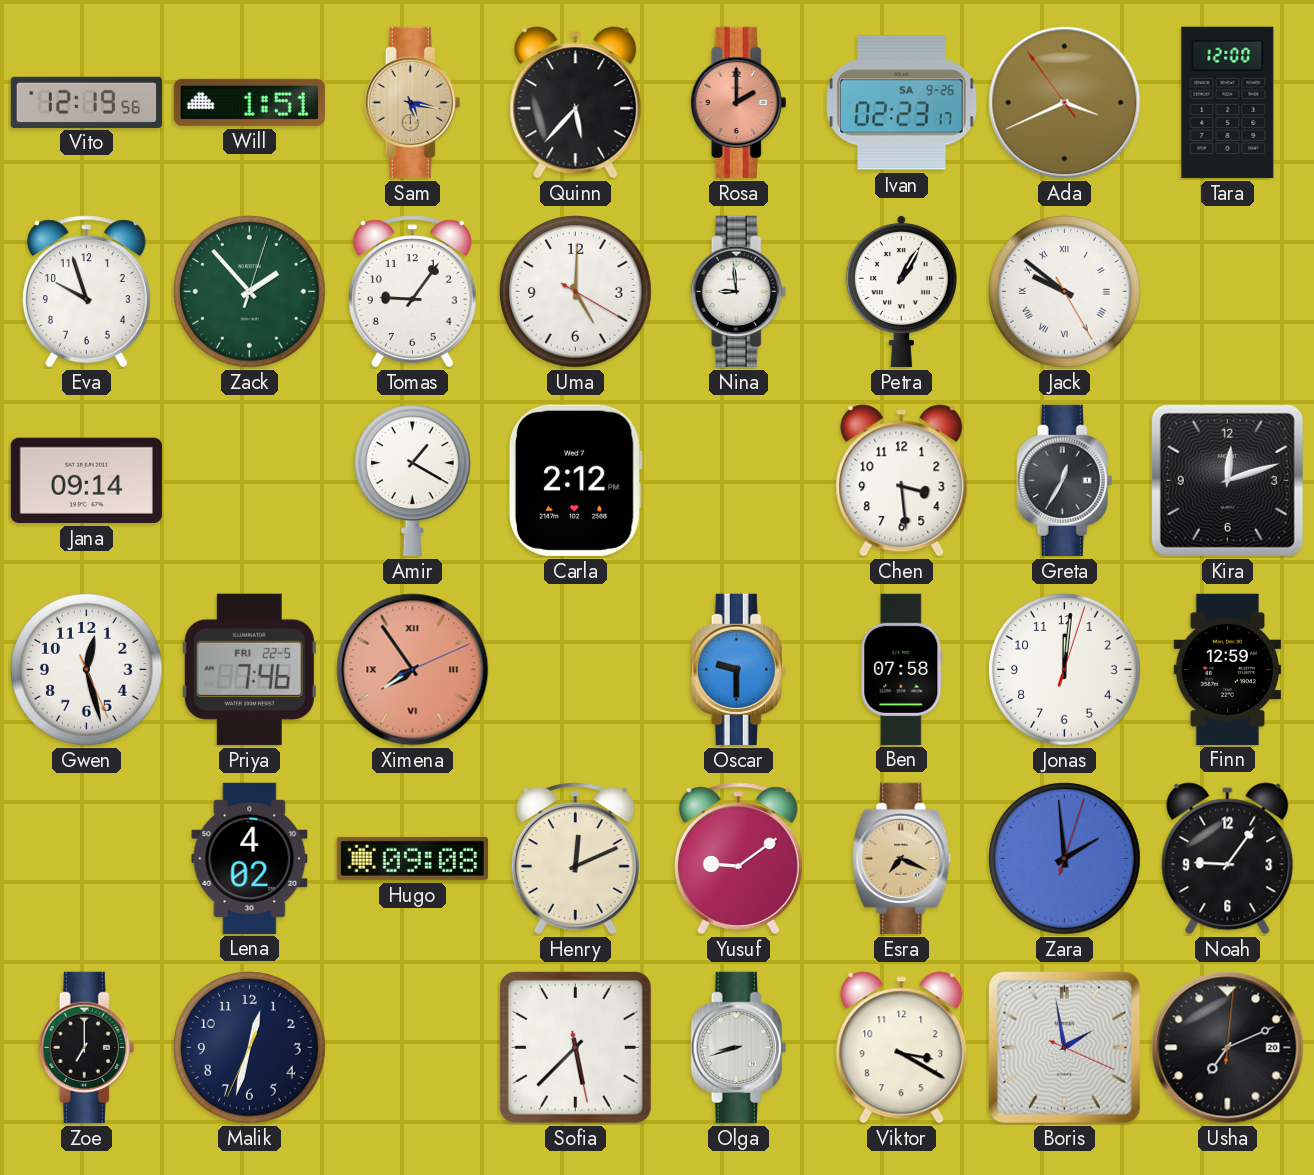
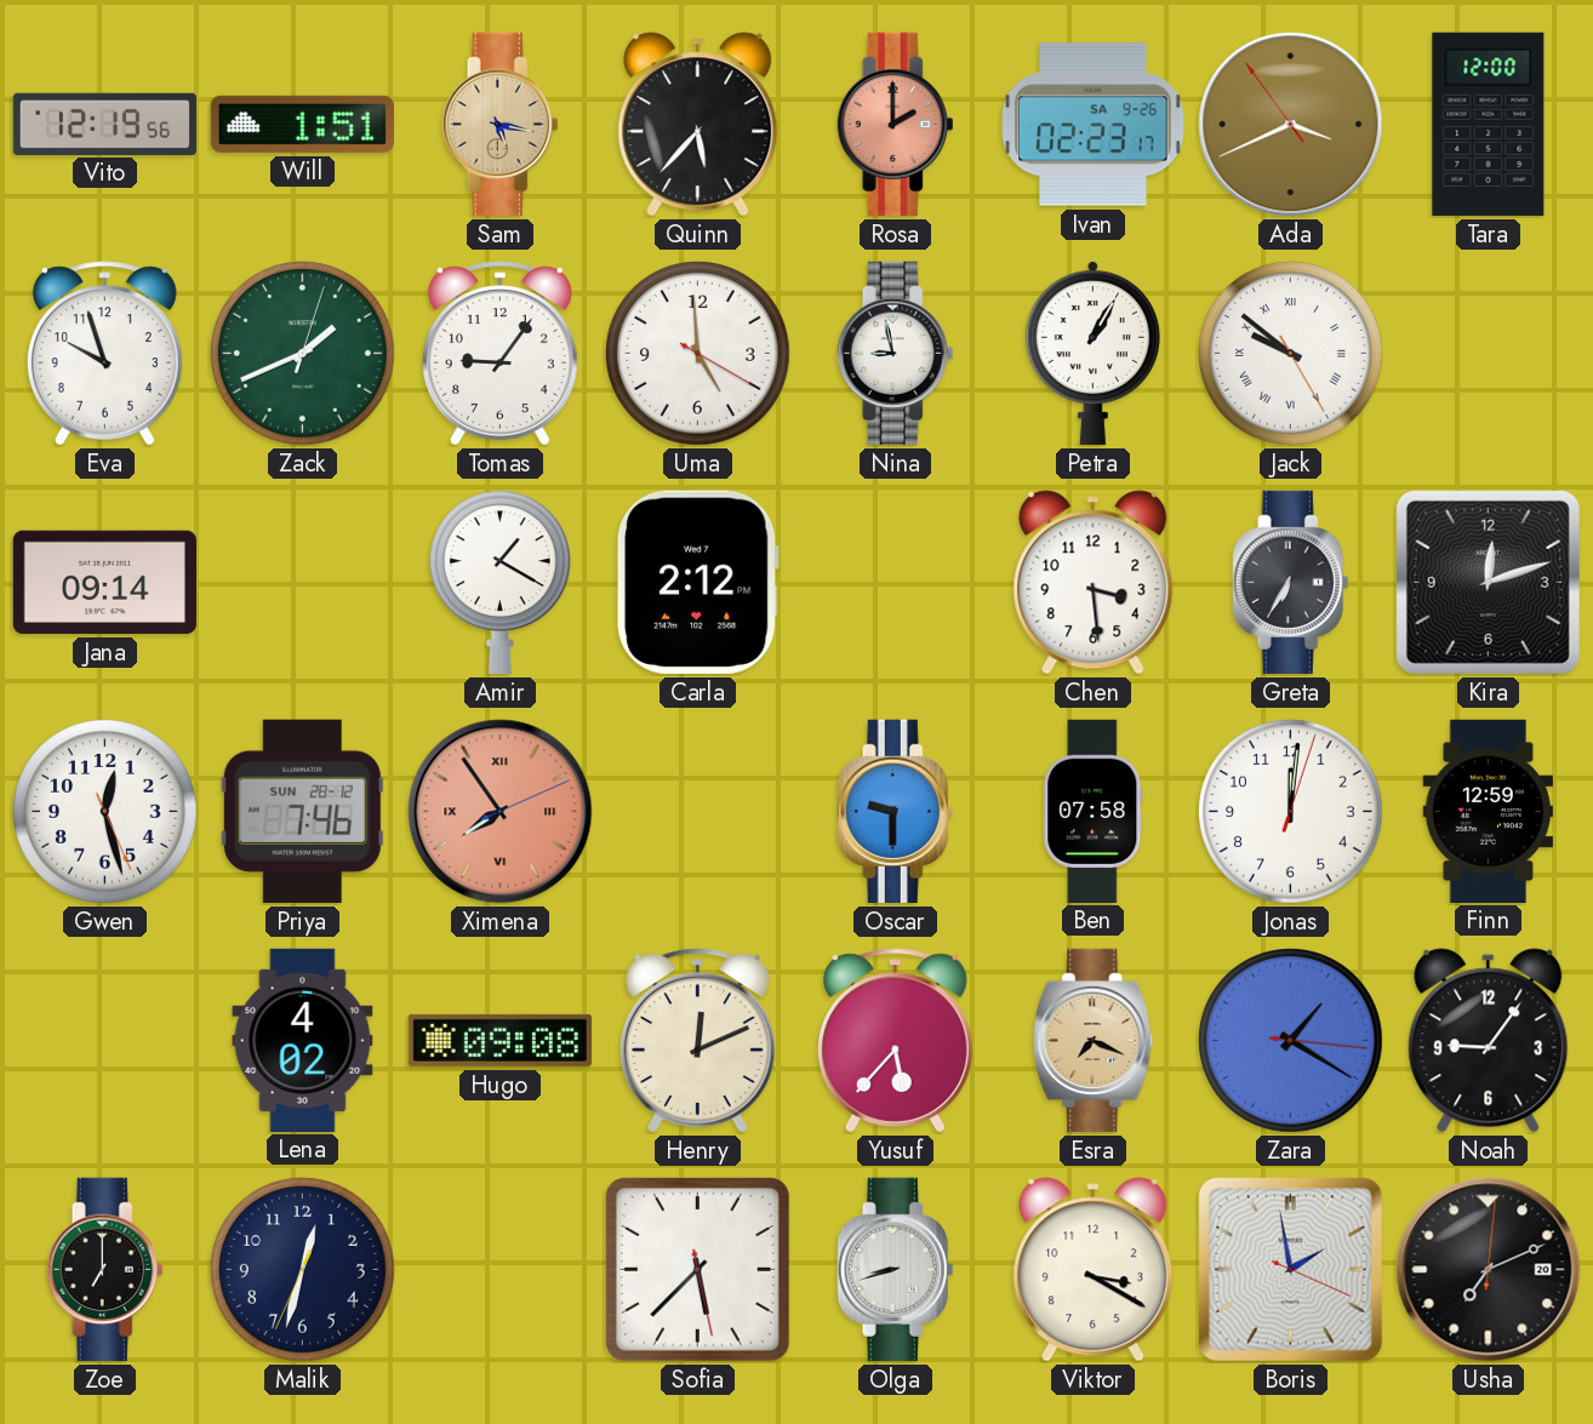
Zack: 1:53 -> 1:41 (303, 354)
Uma: 5:00 -> 4:59 (698, 354)
Nina: 8:59 -> 8:58 (896, 353)
Greta: 12:35 -> 6:35 (1291, 582)
Priya date: FRI 22-5 -> SUN 28-12 (302, 811)
Yusuf: 9:09 -> 5:37 (895, 1041)
Zara: 1:59 -> 1:20 (1291, 1041)
